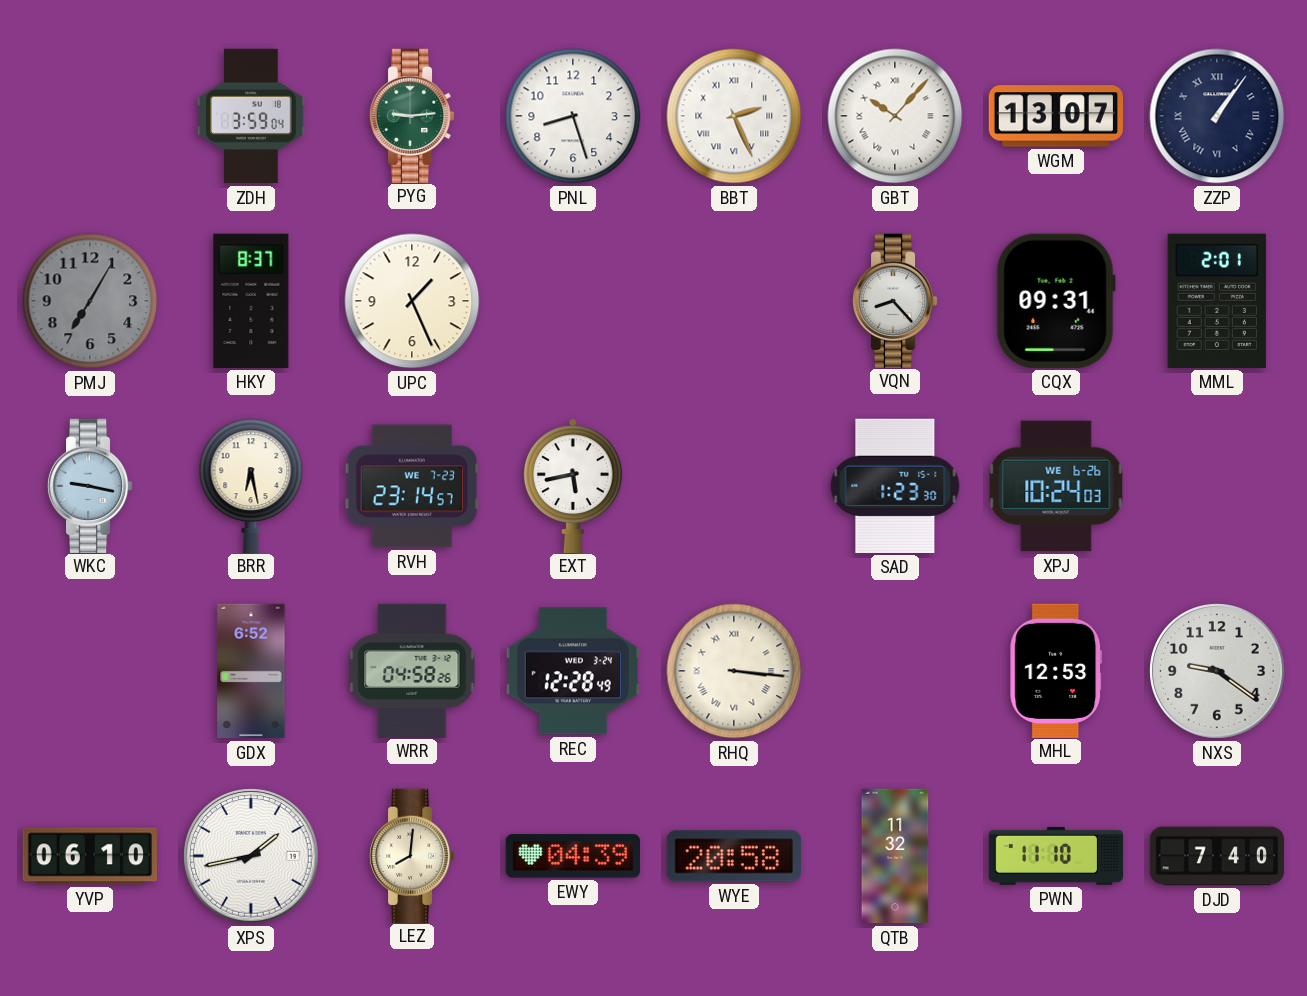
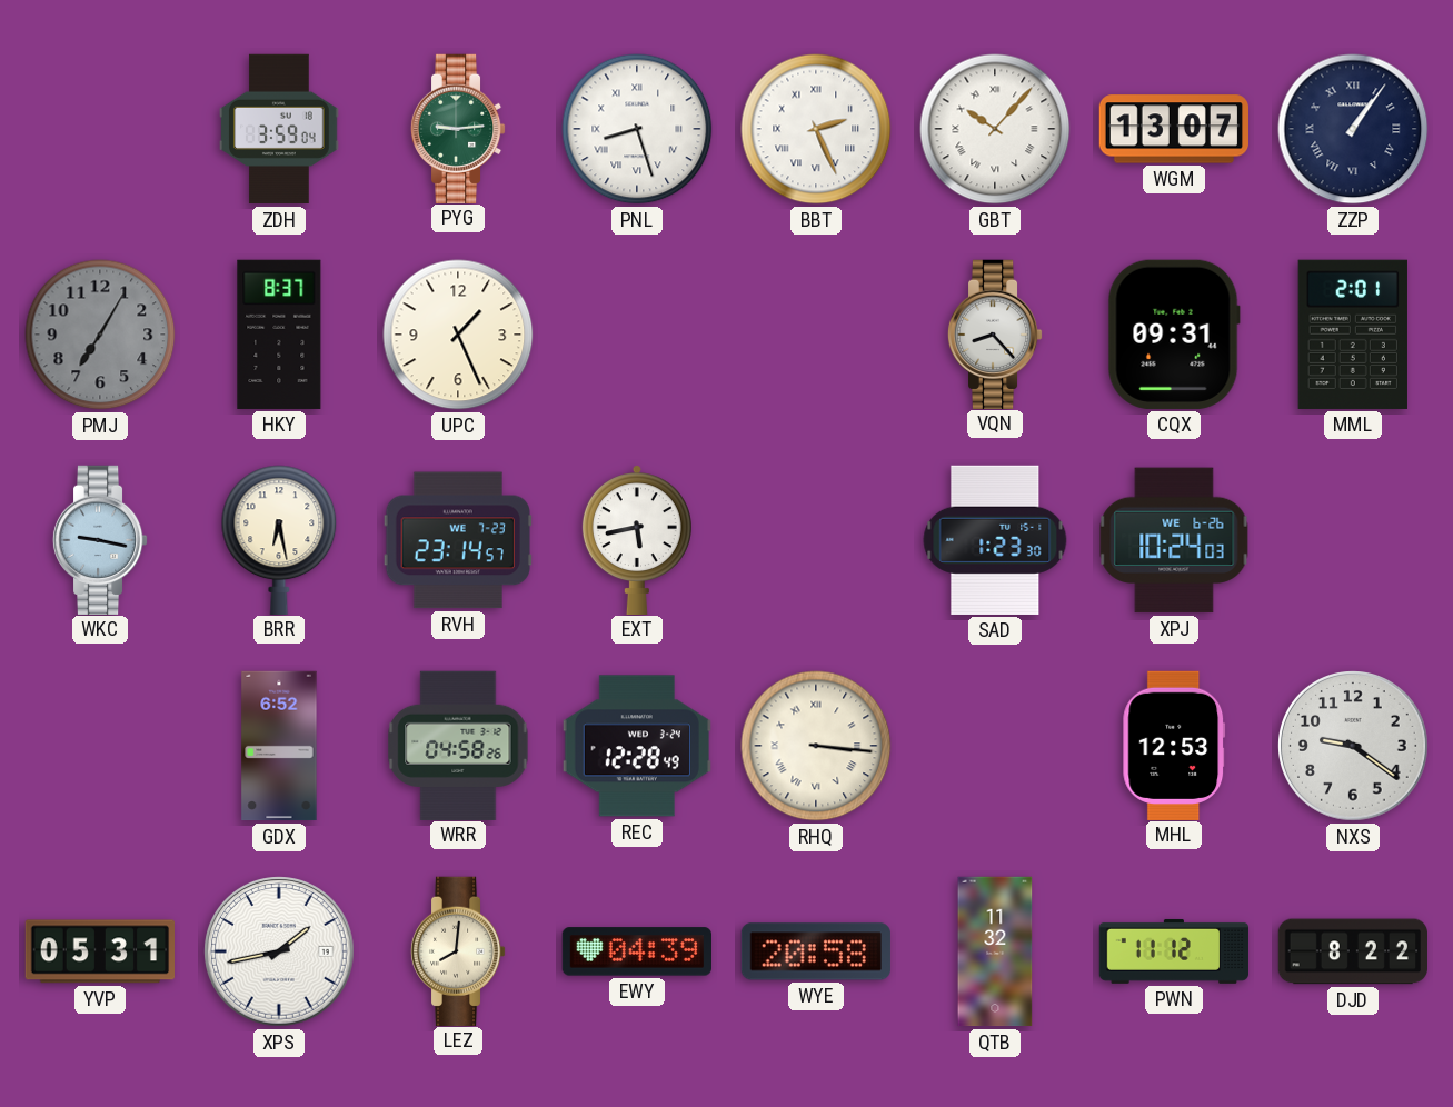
PNL numerals: Arabic -> Roman (637, 129)
YVP: 06:10 -> 05:31 (99, 951)
PWN: 11:10 -> 11:12 (1174, 951)
DJD: 7:40 -> 8:22 (1352, 951)
